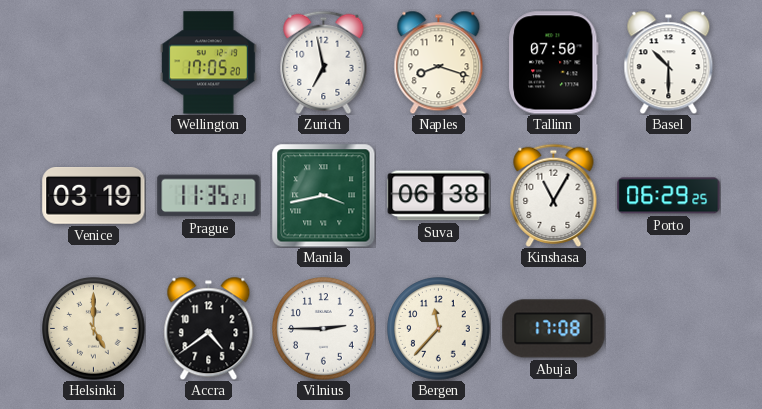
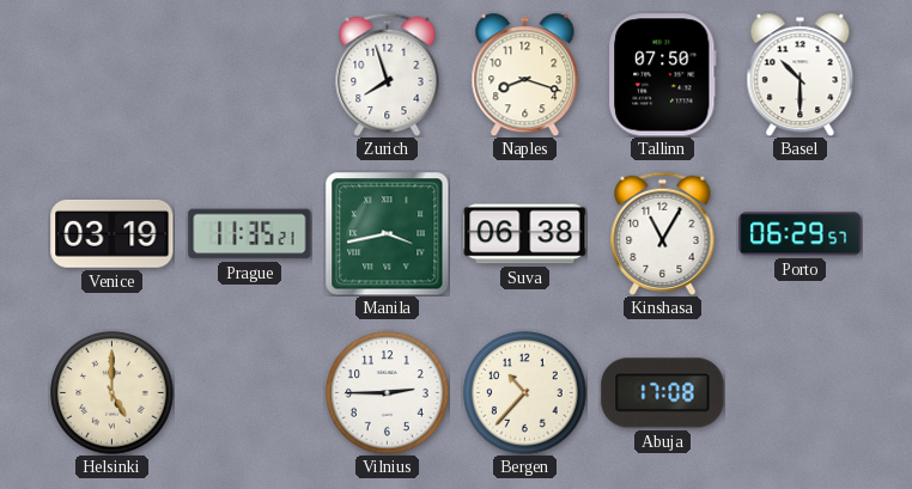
Wellington: 17:05 -> none (209, 63)
Zurich: 6:58 -> 7:57 (388, 74)
Porto: 06:29:25 -> 06:29:57 (801, 234)
Accra: 4:39 -> none (209, 328)
Bergen: 11:37 -> 10:37 (525, 393)
